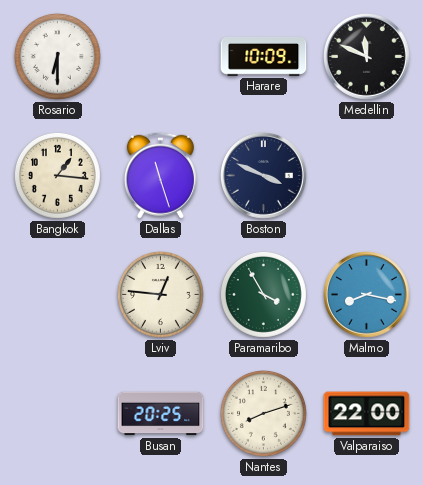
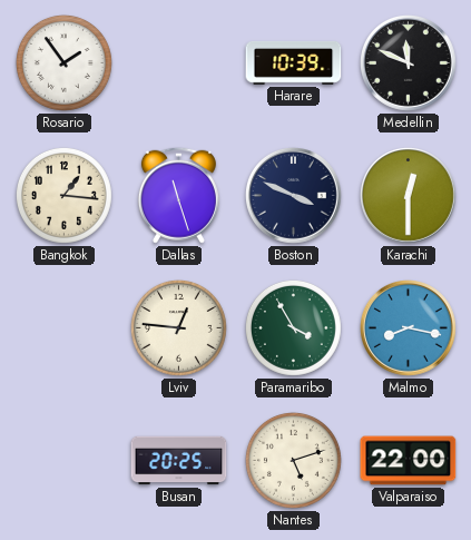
Rosario: 6:30 -> 1:54 (63, 62)
Harare: 10:09 -> 10:39 (294, 62)
Karachi: none -> 12:30 (409, 196)
Nantes: 8:12 -> 5:12 (293, 460)
